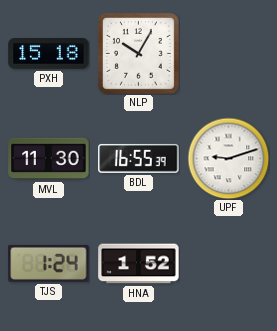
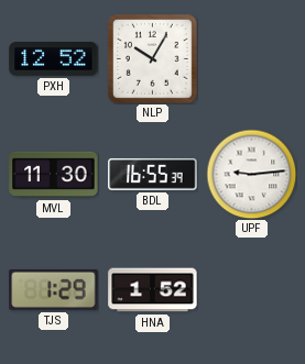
PXH: 15:18 -> 12:52 (54, 59)
UPF: 9:12 -> 9:14 (251, 174)
TJS: 1:24 -> 1:29 (54, 289)
